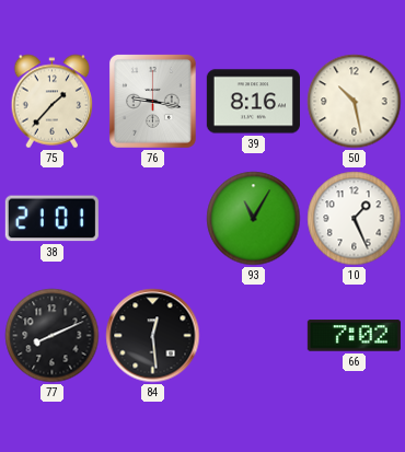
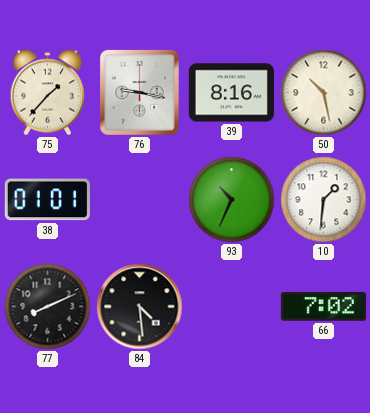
38: 21:01 -> 01:01 (47, 200)
93: 11:05 -> 10:34 (232, 200)
10: 1:26 -> 1:31 (324, 200)
84: 12:29 -> 4:29 (140, 307)
